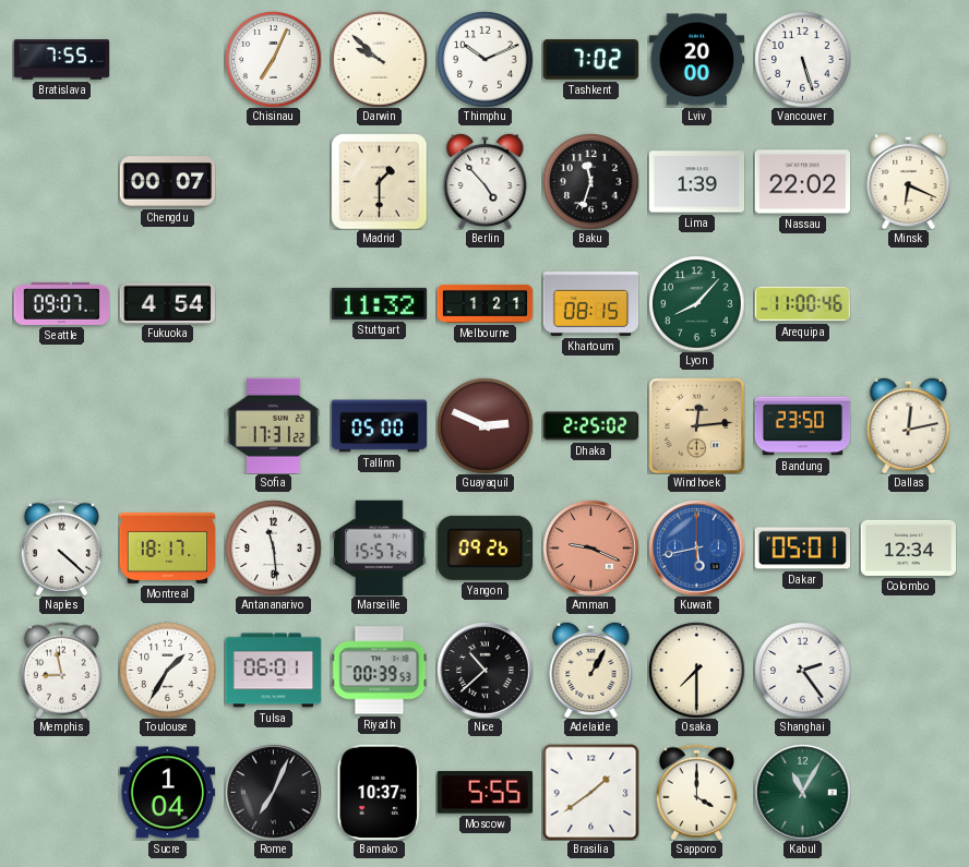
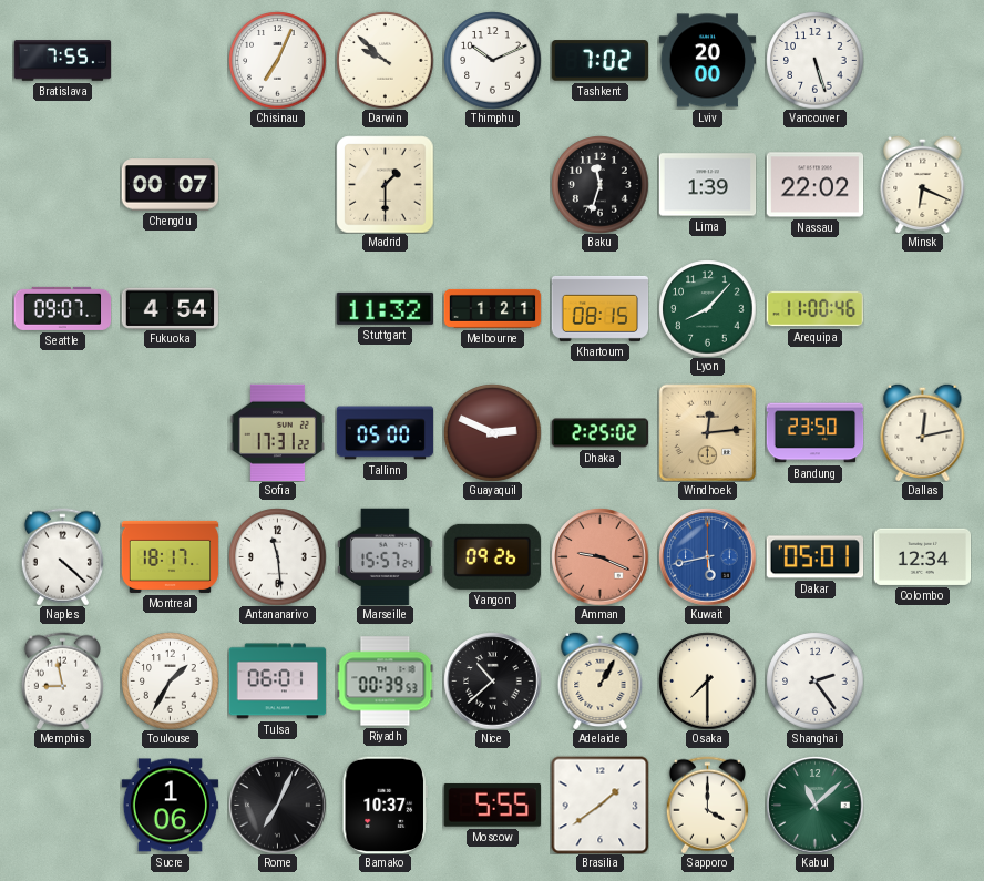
Berlin: 4:53 -> none (486, 181)
Sucre: 1:04 -> 1:06 (170, 806)
Kabul: 11:05 -> 11:08 (814, 805)
